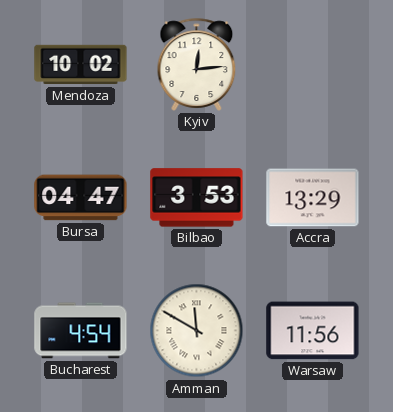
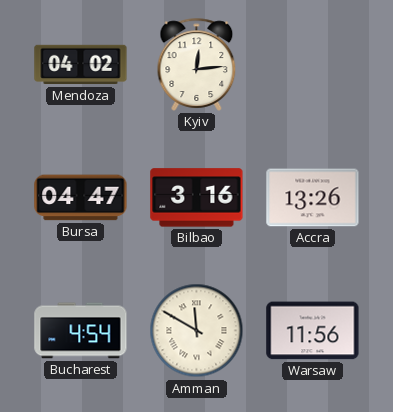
Mendoza: 10:02 -> 04:02 (81, 65)
Bilbao: 3:53 -> 3:16 (197, 198)
Accra: 13:29 -> 13:26 (313, 198)
